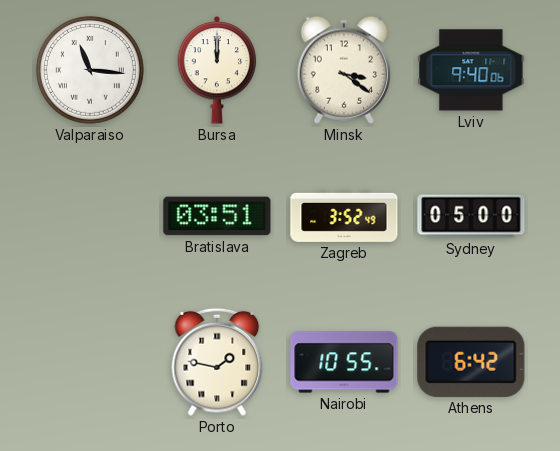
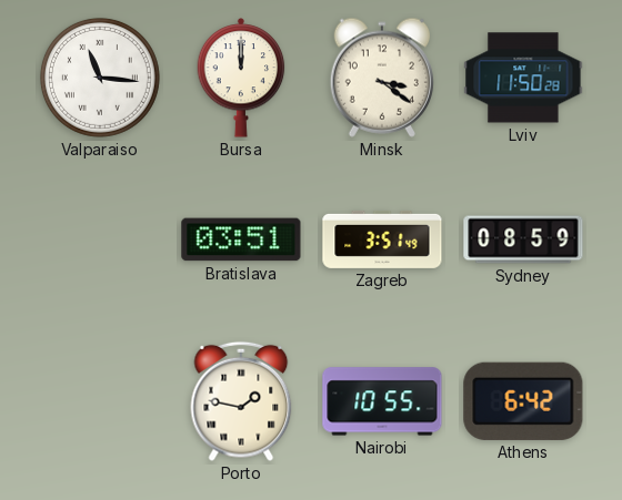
Lviv: 9:40 -> 11:50 (523, 78)
Zagreb: 3:52 -> 3:51 (382, 239)
Sydney: 05:00 -> 08:59 (523, 239)
